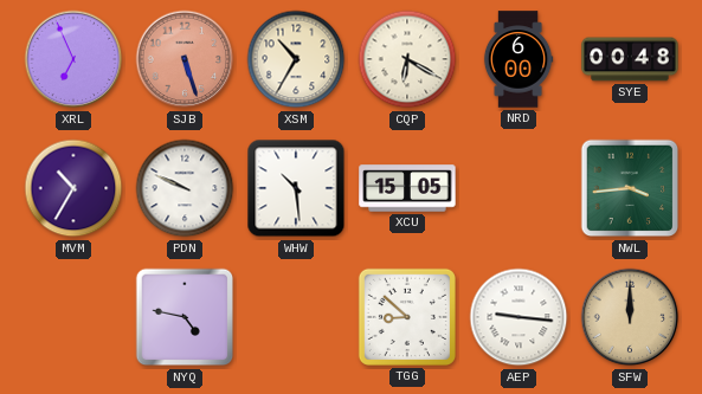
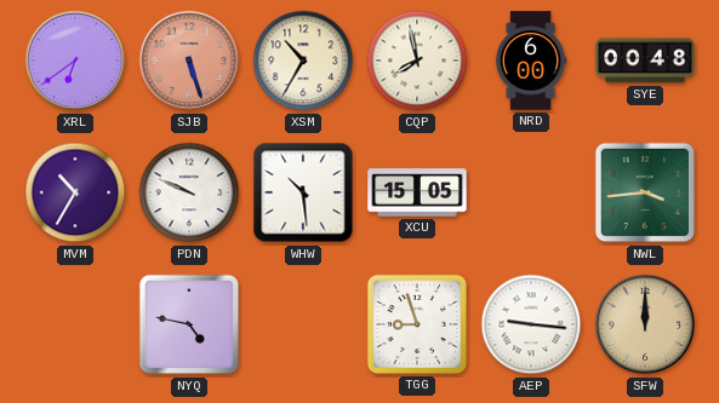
XRL: 6:56 -> 6:39 (75, 61)
CQP: 6:20 -> 7:58 (417, 61)
TGG: 8:52 -> 8:57 (417, 324)
